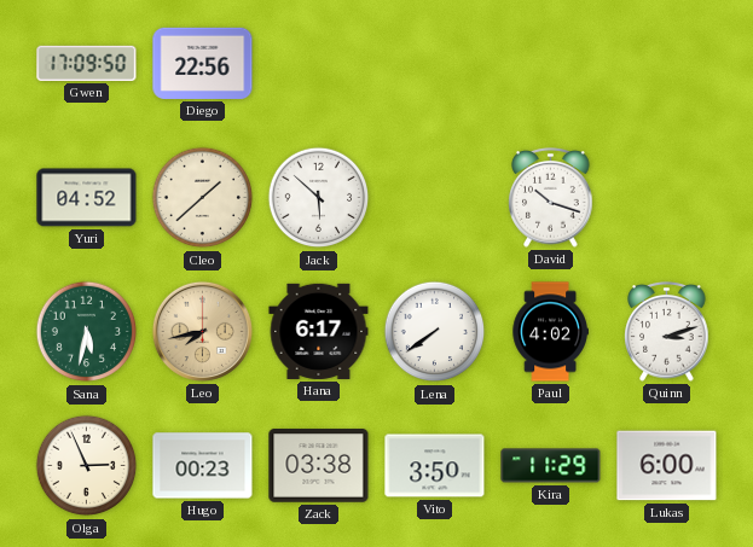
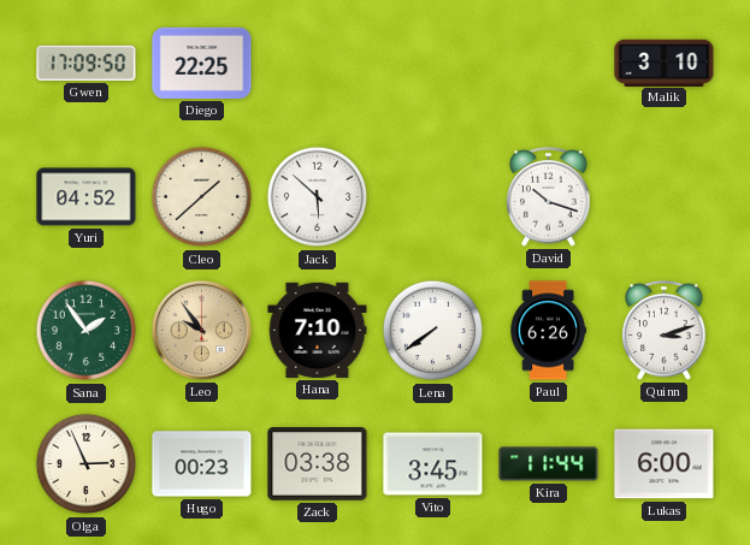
Diego: 22:56 -> 22:25 (202, 63)
Malik: none -> 3:10 (665, 63)
Sana: 5:32 -> 1:54 (87, 331)
Leo: 7:43 -> 9:54 (201, 330)
Hana: 6:17 -> 7:10 (318, 330)
Paul: 4:02 -> 6:26 (548, 331)
Vito: 3:50 -> 3:45 (433, 464)
Kira: 11:29 -> 11:44 (549, 464)
